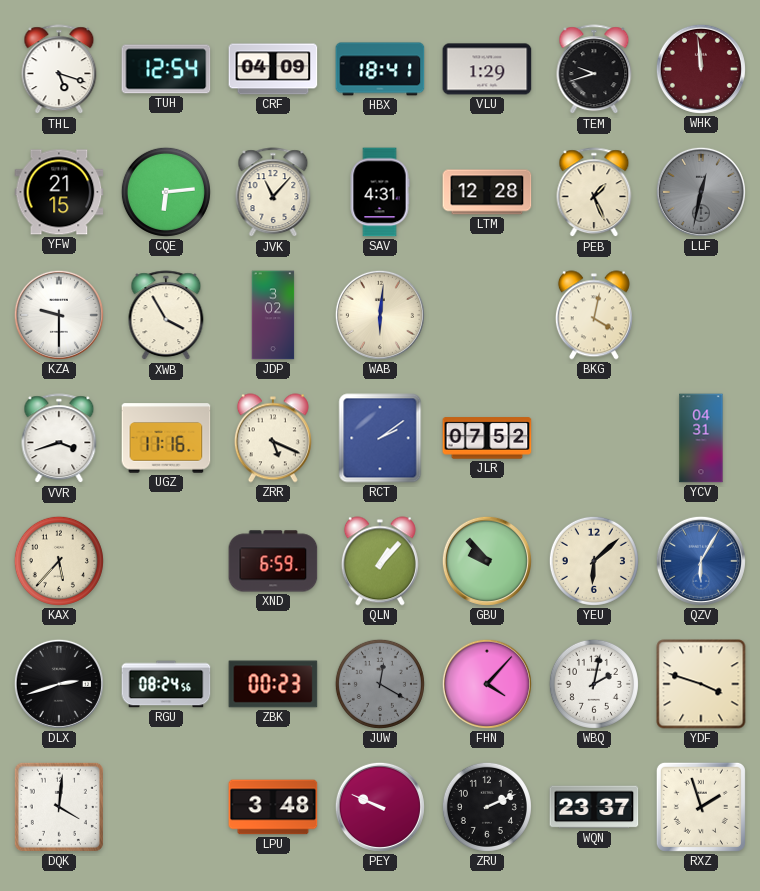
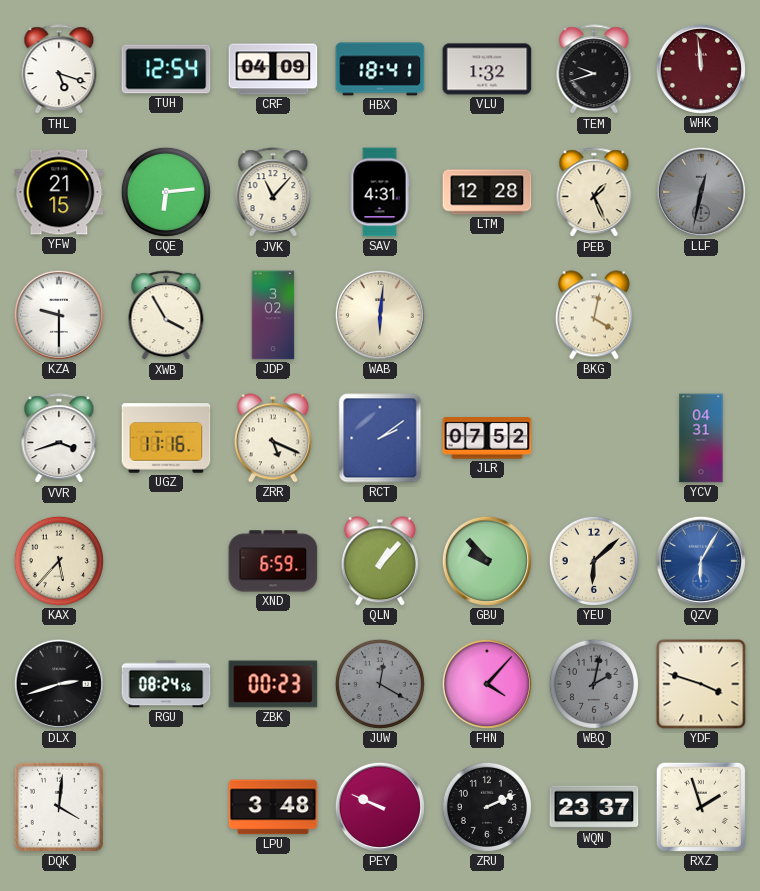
VLU: 1:29 -> 1:32 (487, 69)
WBQ dial: white -> grey (594, 684)
